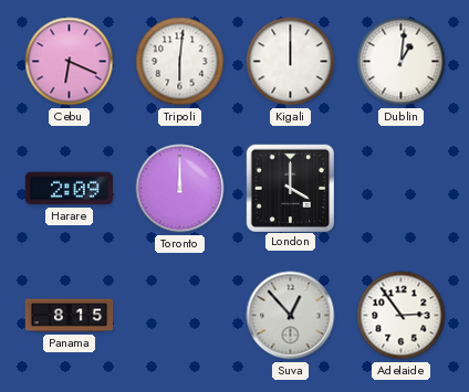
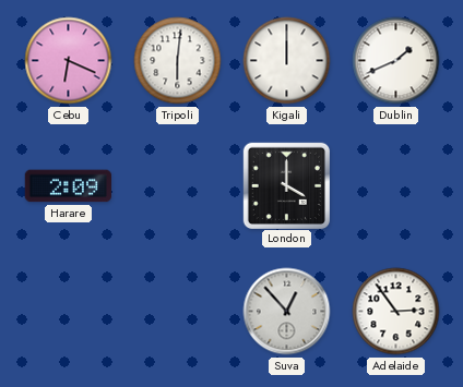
Dublin: 1:01 -> 1:41 (396, 61)
Toronto: 12:00 -> none (180, 189)
Panama: 8:15 -> none (70, 316)
